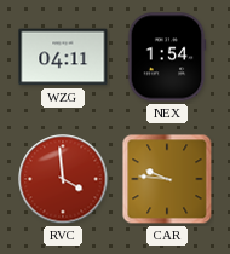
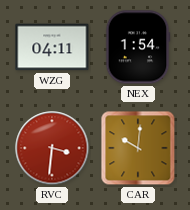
RVC: 3:59 -> 3:31 (52, 148)
CAR: 9:46 -> 10:01 (138, 148)
